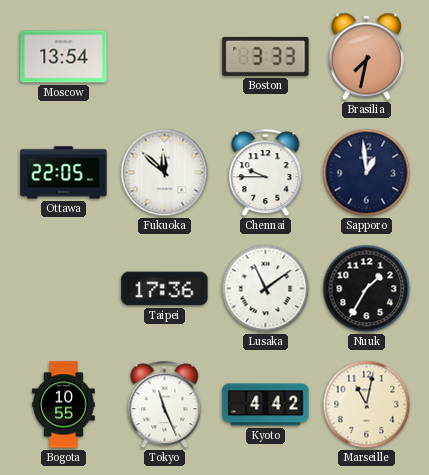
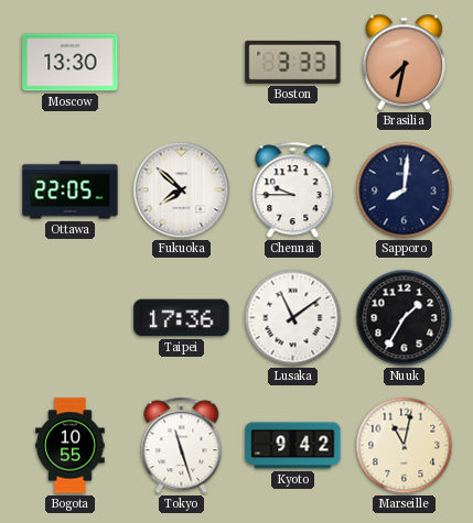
Moscow: 13:54 -> 13:30 (71, 63)
Fukuoka: 11:52 -> 7:52 (182, 190)
Sapporo: 12:59 -> 8:01 (405, 190)
Tokyo: 11:26 -> 11:27 (182, 446)
Kyoto: 4:42 -> 9:42 (293, 446)
